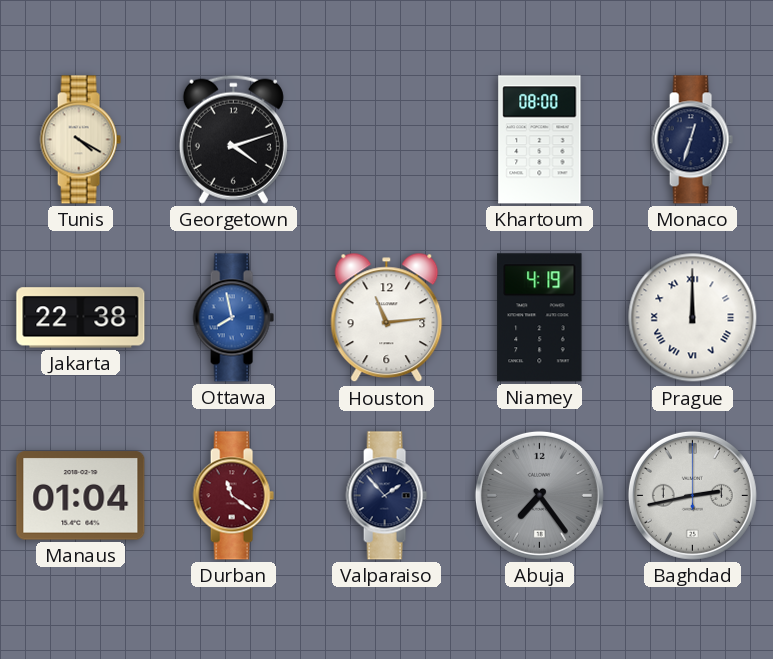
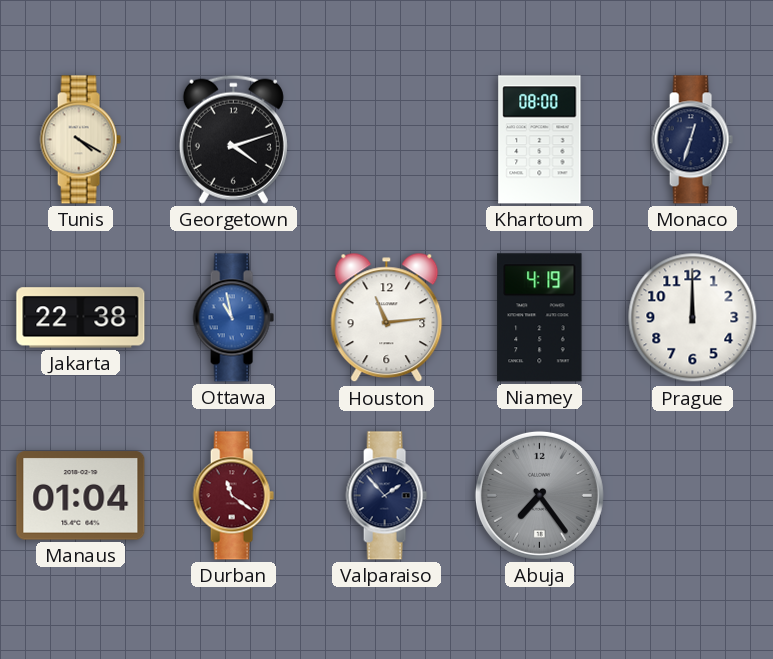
Ottawa: 7:58 -> 10:58 (233, 318)
Prague numerals: Roman -> Arabic (693, 318)
Baghdad: 2:43 -> none (692, 495)
